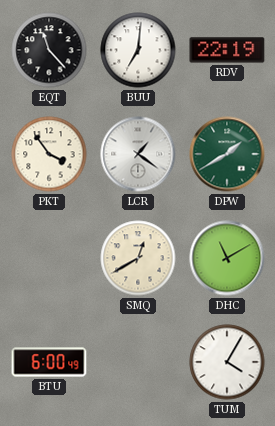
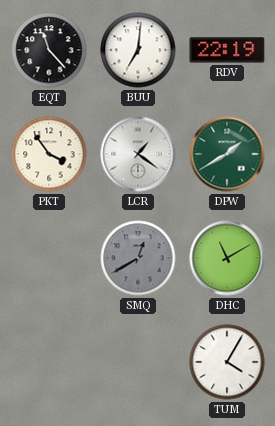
SMQ dial: cream -> grey (138, 258)
BTU: 6:00 -> none (49, 362)
